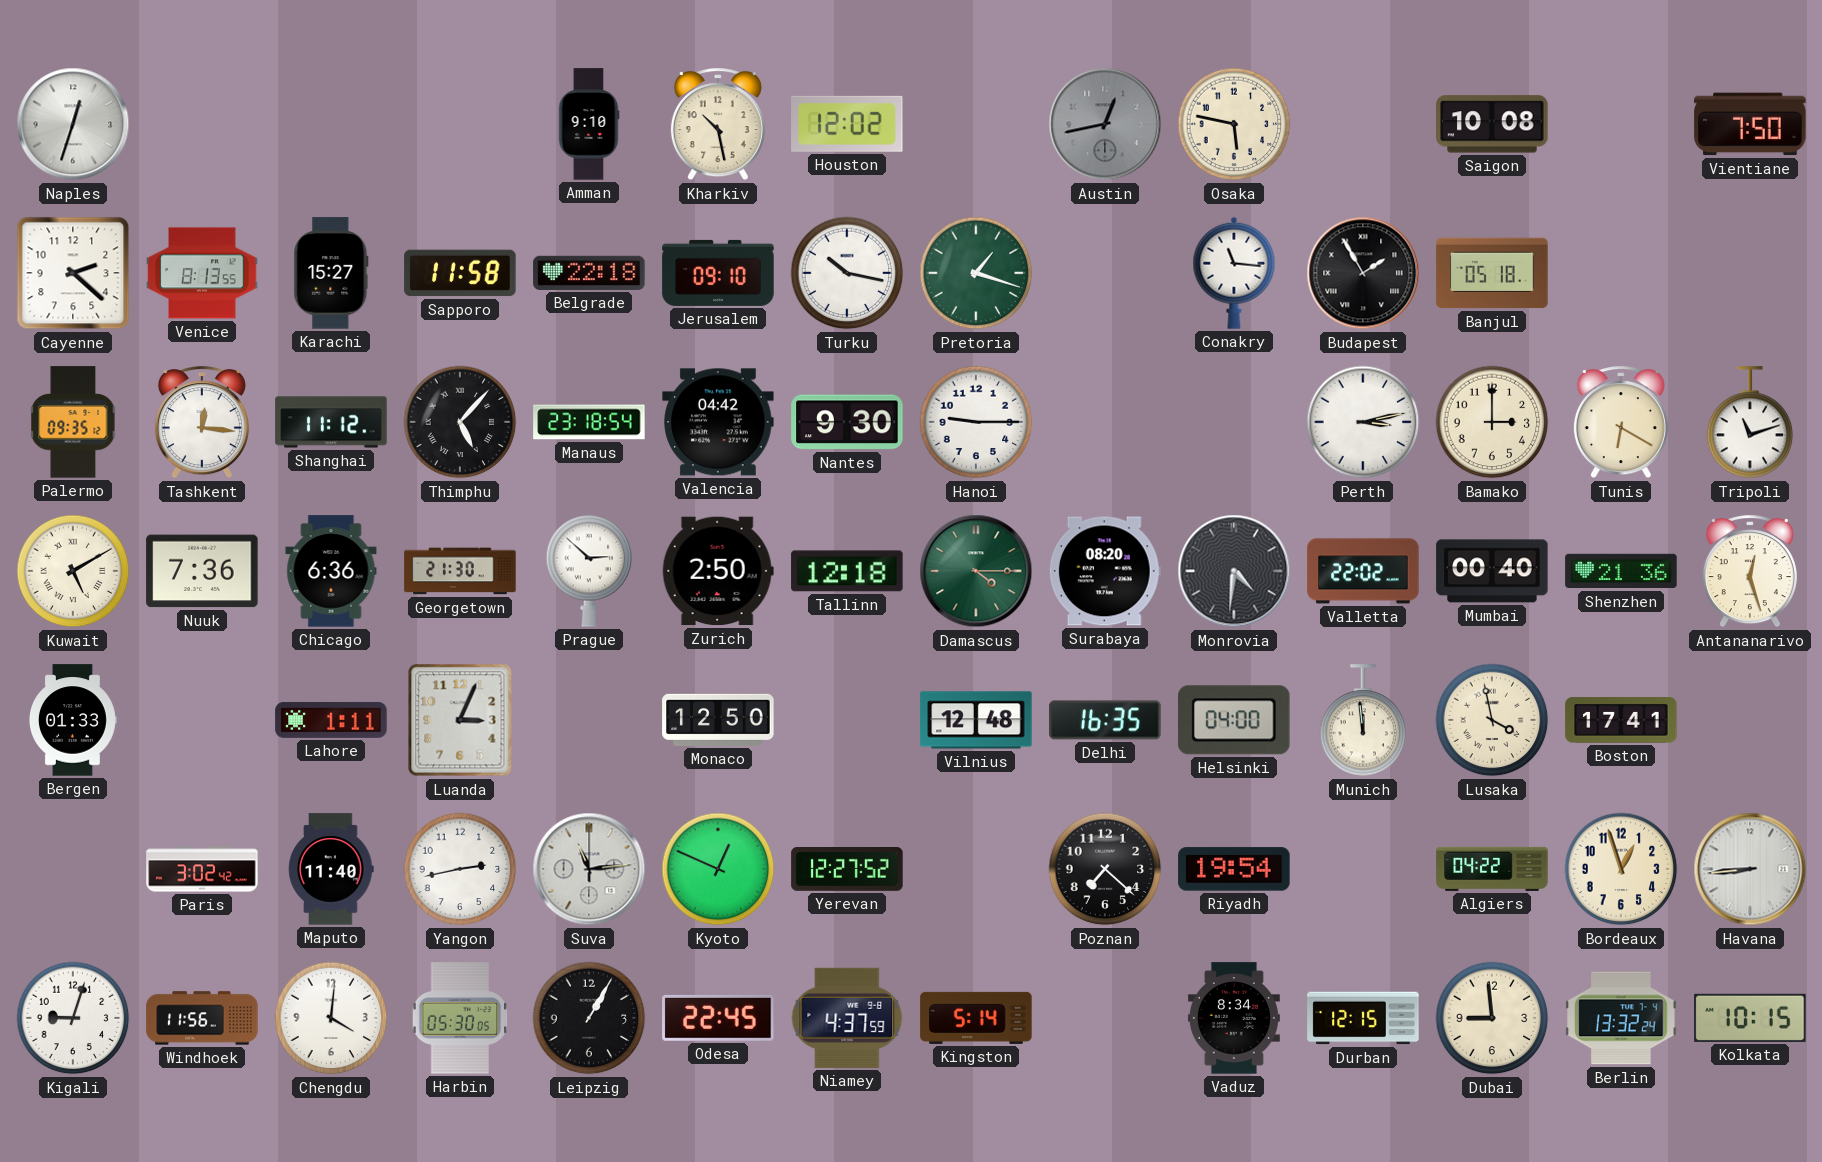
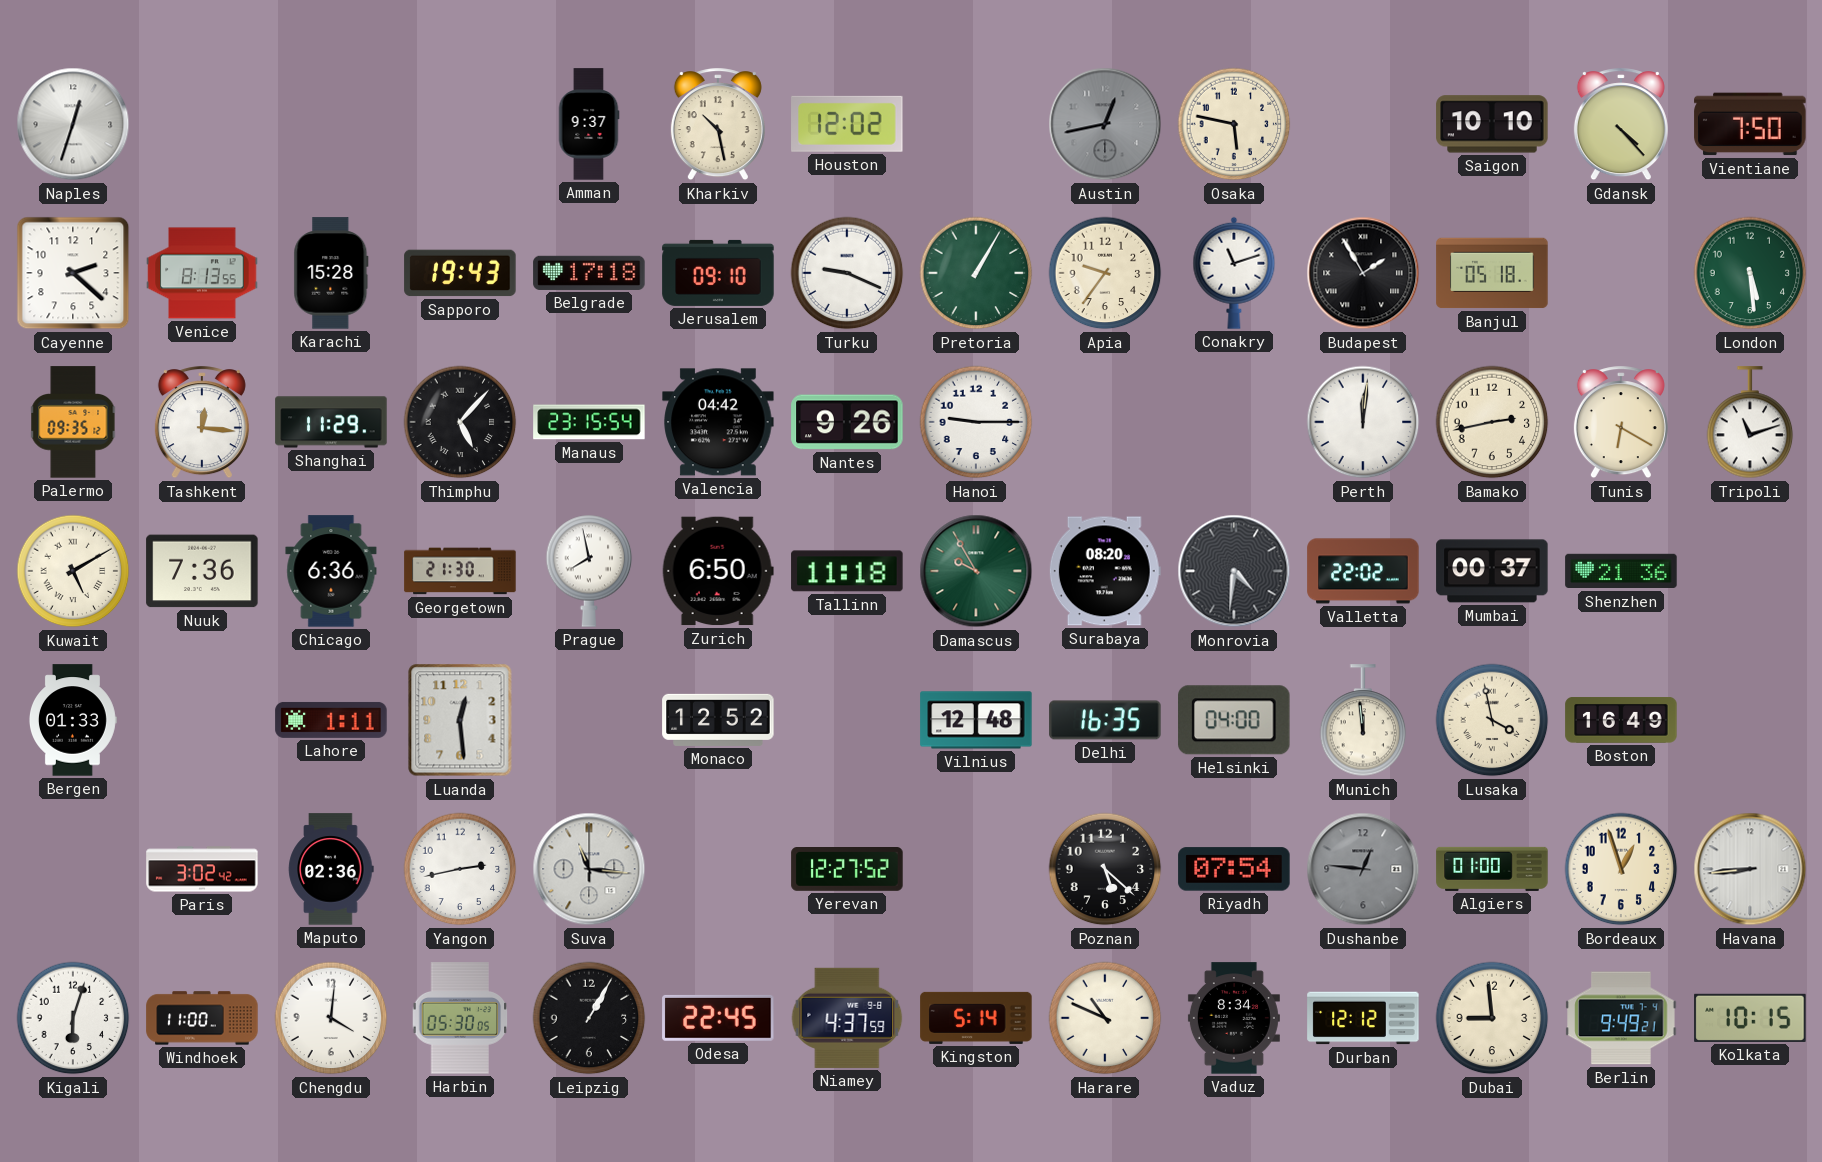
Amman: 9:10 -> 9:37 (589, 124)
Saigon: 10:08 -> 10:10 (1492, 124)
Gdansk: none -> 4:23 (1621, 125)
Karachi: 15:27 -> 15:28 (331, 273)
Sapporo: 11:58 -> 19:43 (460, 273)
Belgrade: 22:18 -> 17:18 (589, 273)
Turku: 10:17 -> 9:19 (847, 273)
Pretoria: 1:18 -> 1:05 (976, 273)
Apia: none -> 9:36 (1105, 273)
Conakry: 11:16 -> 11:12 (1234, 273)
London: none -> 5:29 (1750, 273)
Shanghai: 11:12 -> 11:29 (331, 422)
Manaus: 23:18 -> 23:15 (589, 422)
Nantes: 9:30 -> 9:26 (847, 422)
Perth: 3:13 -> 12:01 (1363, 422)
Bamako: 3:00 -> 2:43 (1492, 422)
Prague: 2:52 -> 7:58 (589, 571)
Zurich: 2:50 -> 6:50 (718, 571)
Tallinn: 12:18 -> 11:18 (847, 571)
Damascus: 4:15 -> 9:55 (976, 571)
Mumbai: 00:40 -> 00:37 (1492, 571)
Antananarivo: 12:27 -> none (1750, 572)
Luanda: 3:04 -> 12:29 (460, 720)
Monaco: 12:50 -> 12:52 (718, 720)
Boston: 17:41 -> 16:49 (1621, 721)
Maputo: 11:40 -> 02:36 (331, 869)
Suva: 11:14 -> 11:16 (589, 869)
Kyoto: 12:49 -> none (718, 869)
Poznan: 7:22 -> 5:22 (1105, 869)
Riyadh: 19:54 -> 07:54 (1234, 869)
Dushanbe: none -> 12:46 (1363, 869)
Algiers: 04:22 -> 01:00 (1492, 869)
Kigali: 9:03 -> 6:03 (73, 1018)
Windhoek: 11:56 -> 11:00 (202, 1018)
Harare: none -> 10:49 (1105, 1018)
Durban: 12:15 -> 12:12 (1363, 1018)
Berlin: 13:32 -> 9:49 (1621, 1018)
